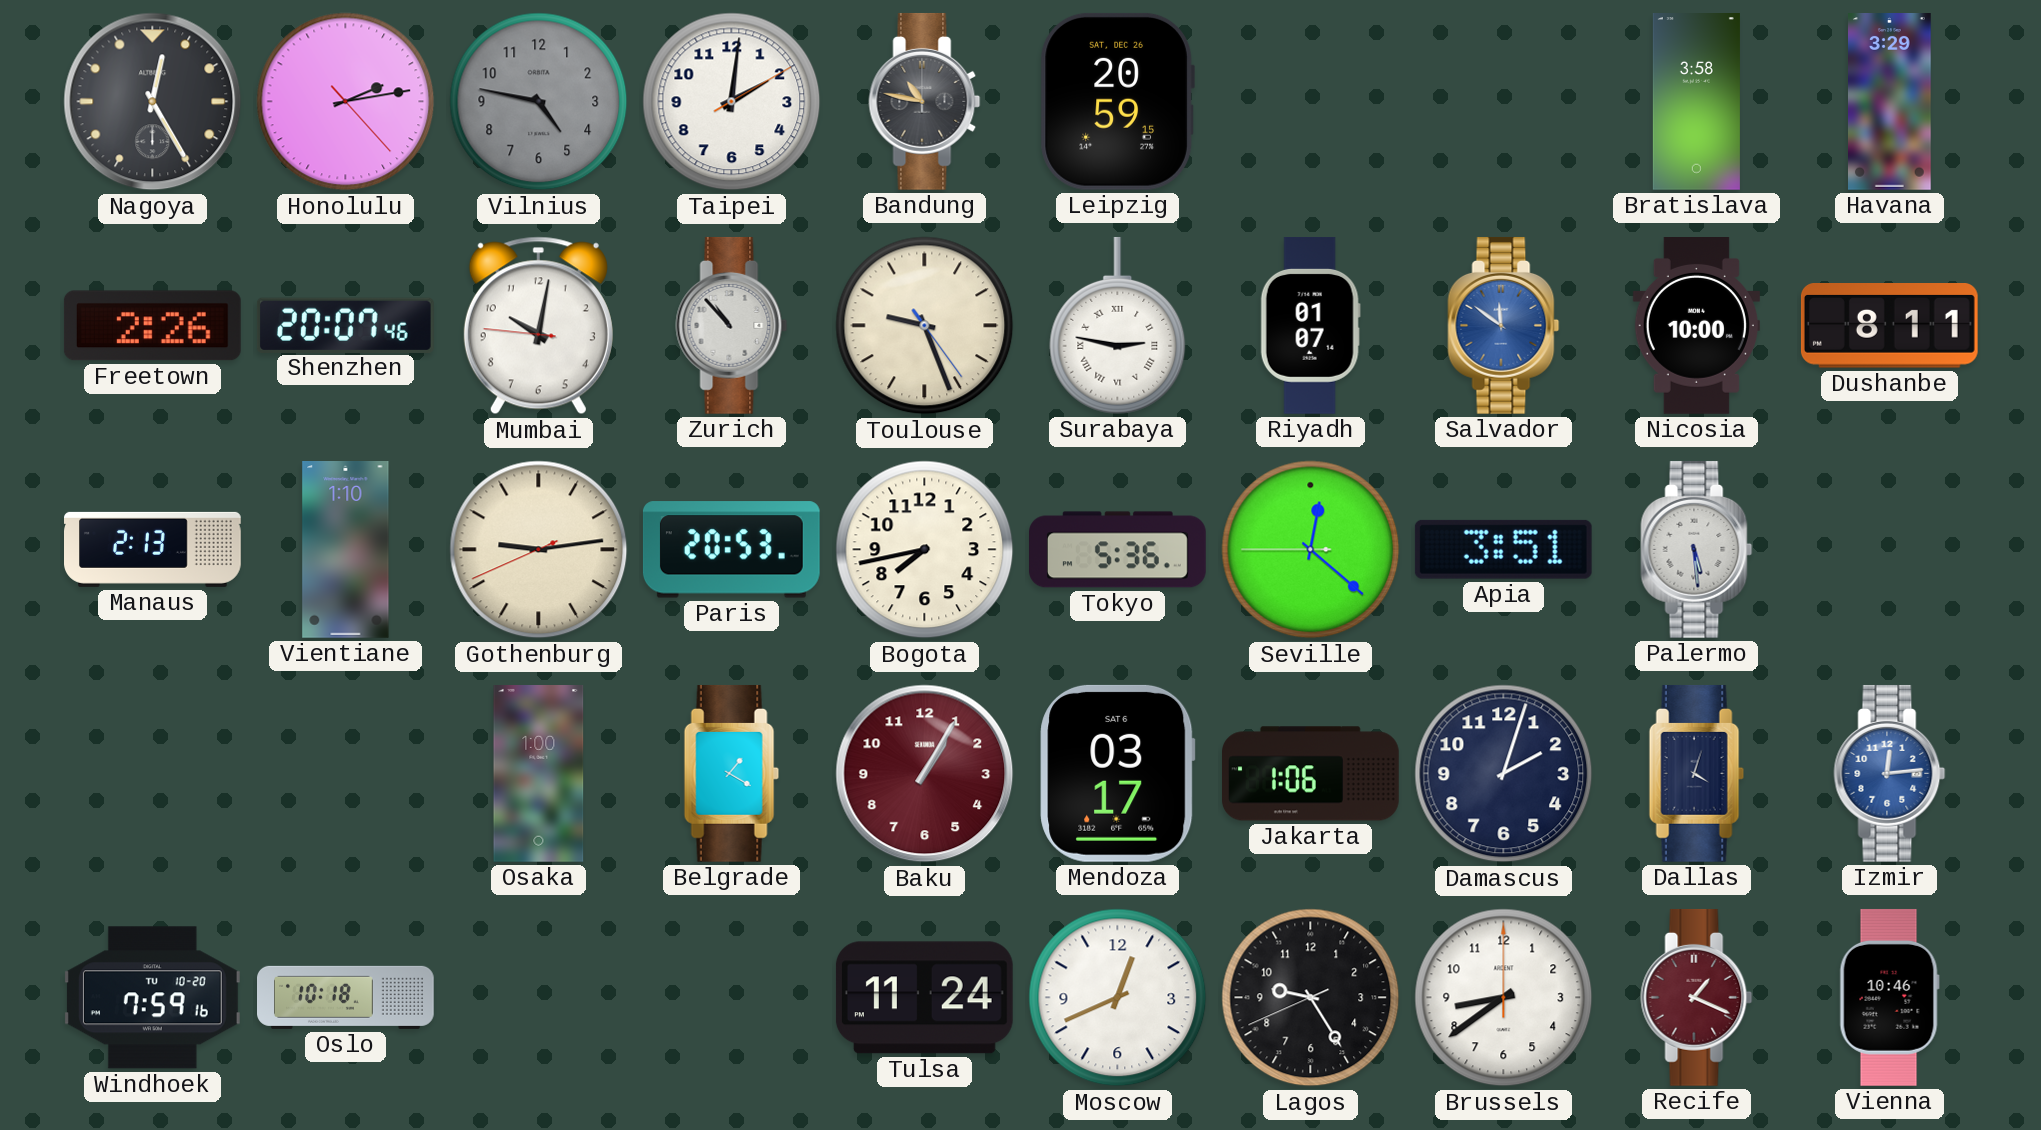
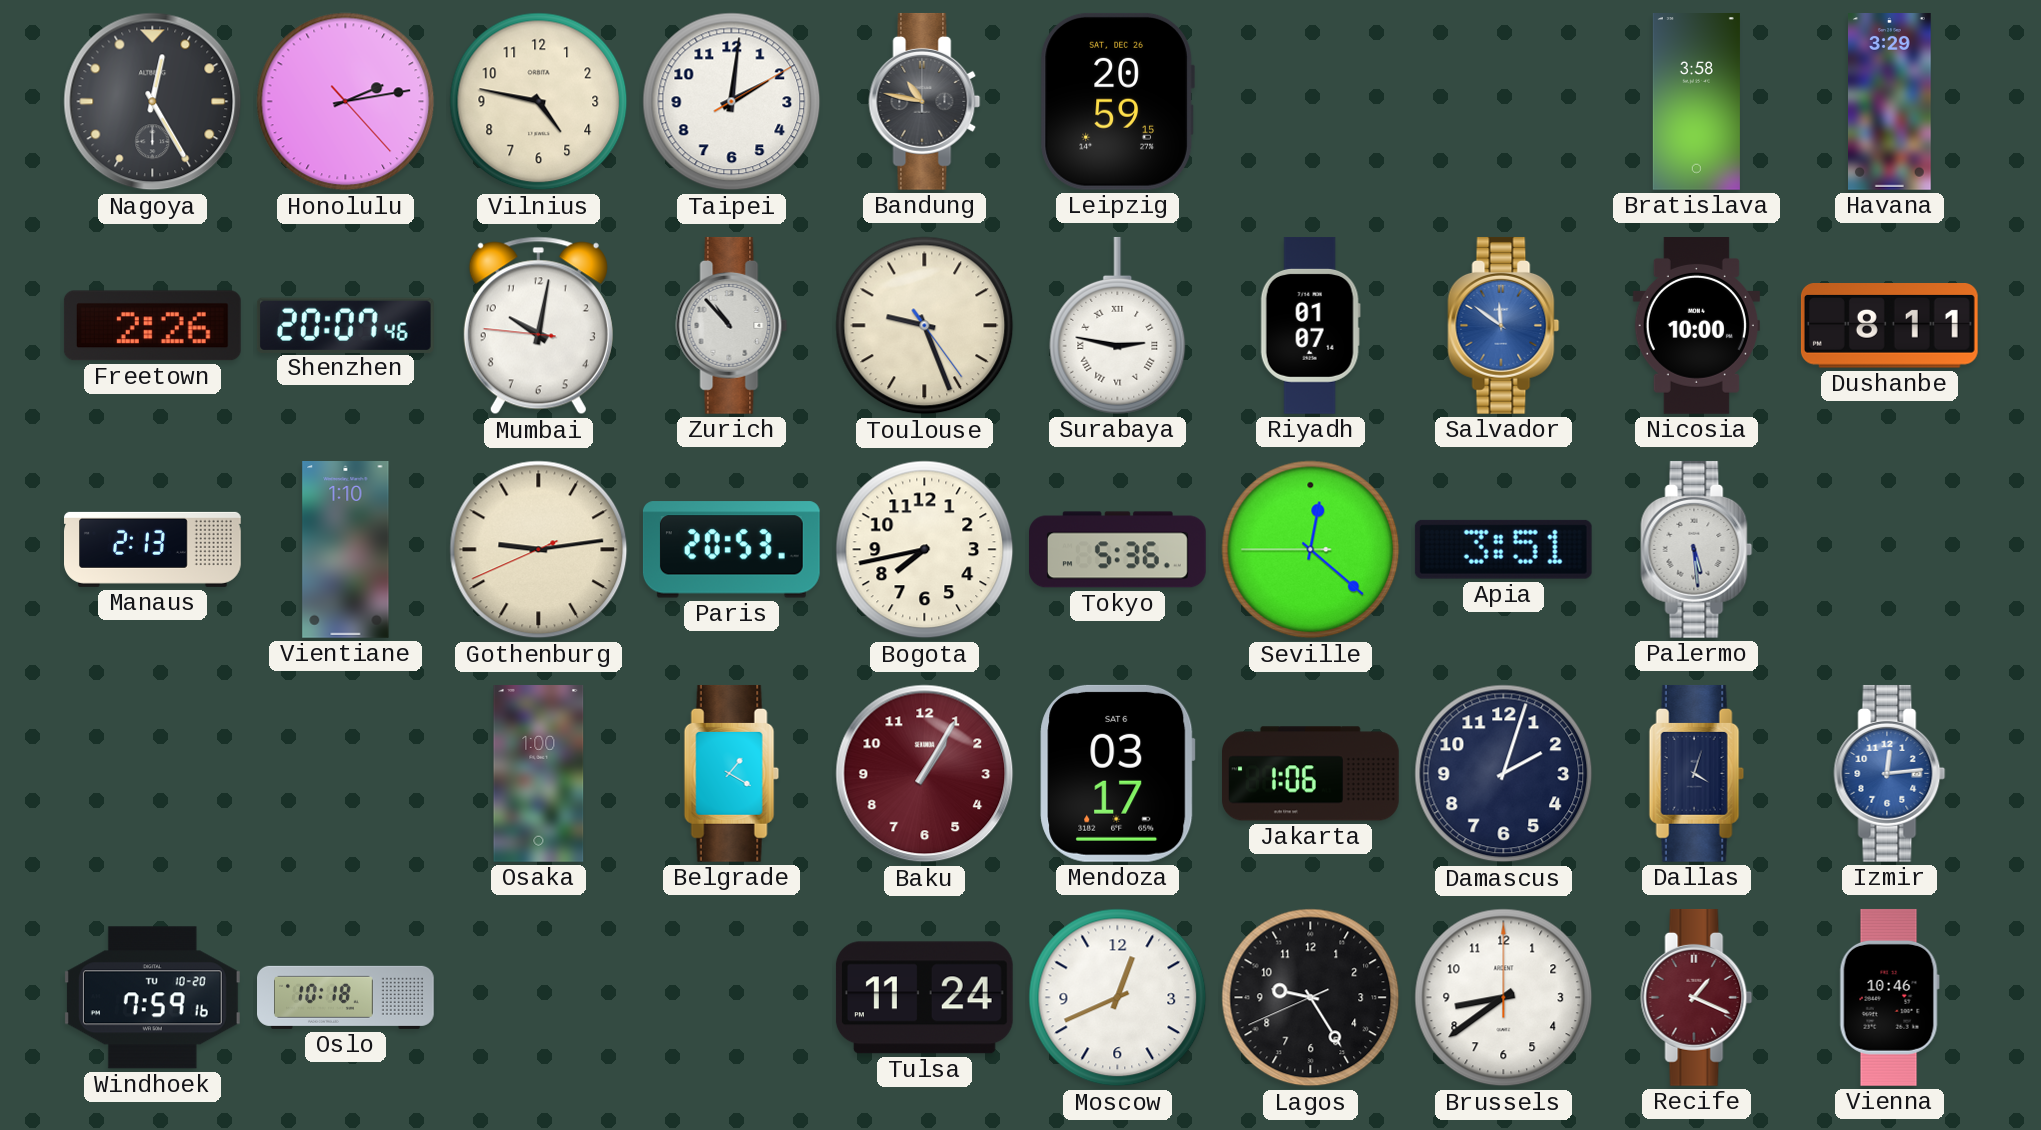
Vilnius dial: grey -> cream (539, 102)
